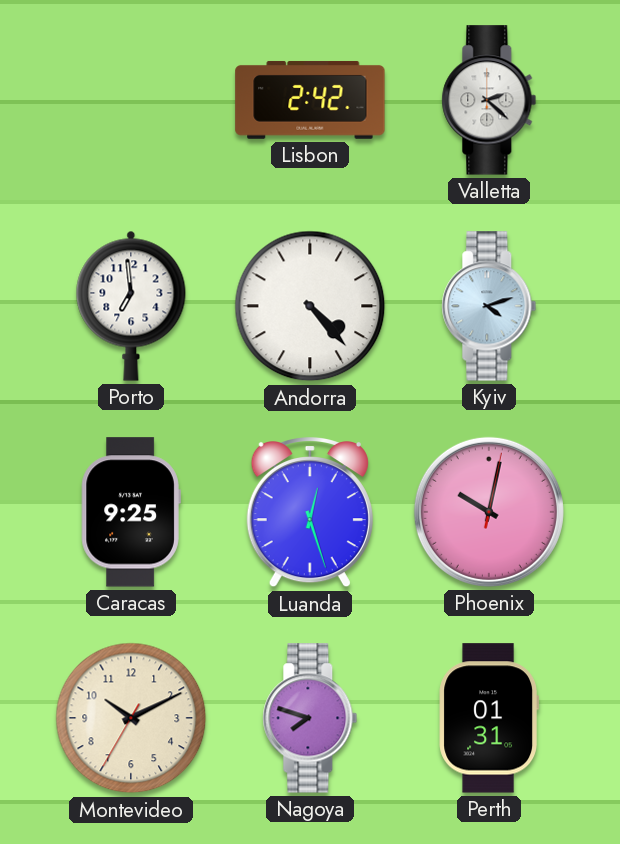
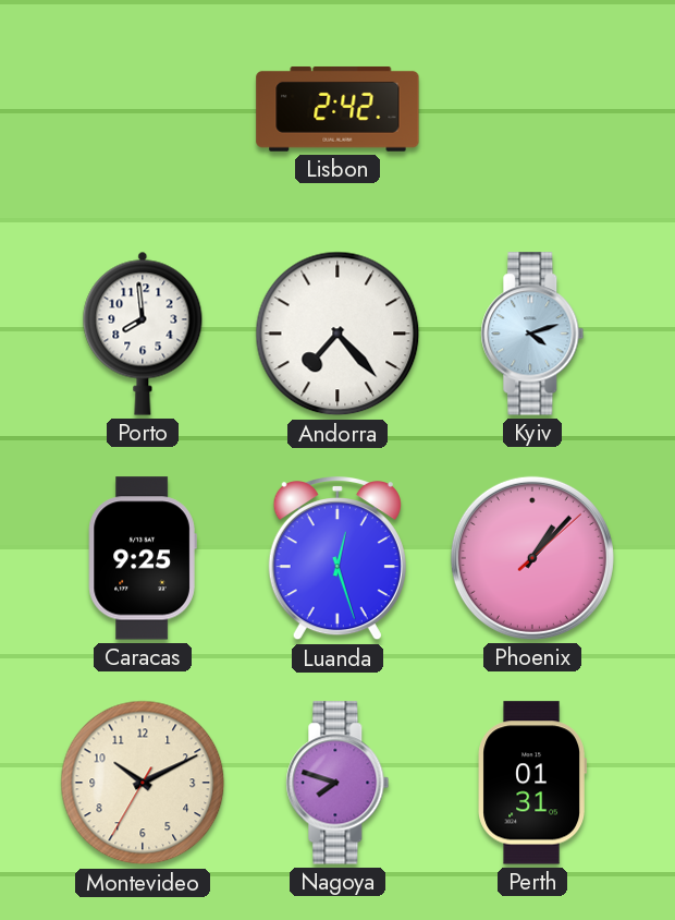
Valletta: 2:22 -> none (489, 100)
Porto: 6:59 -> 7:59 (143, 334)
Andorra: 4:23 -> 7:23 (337, 334)
Phoenix: 10:02 -> 1:07 (532, 558)
